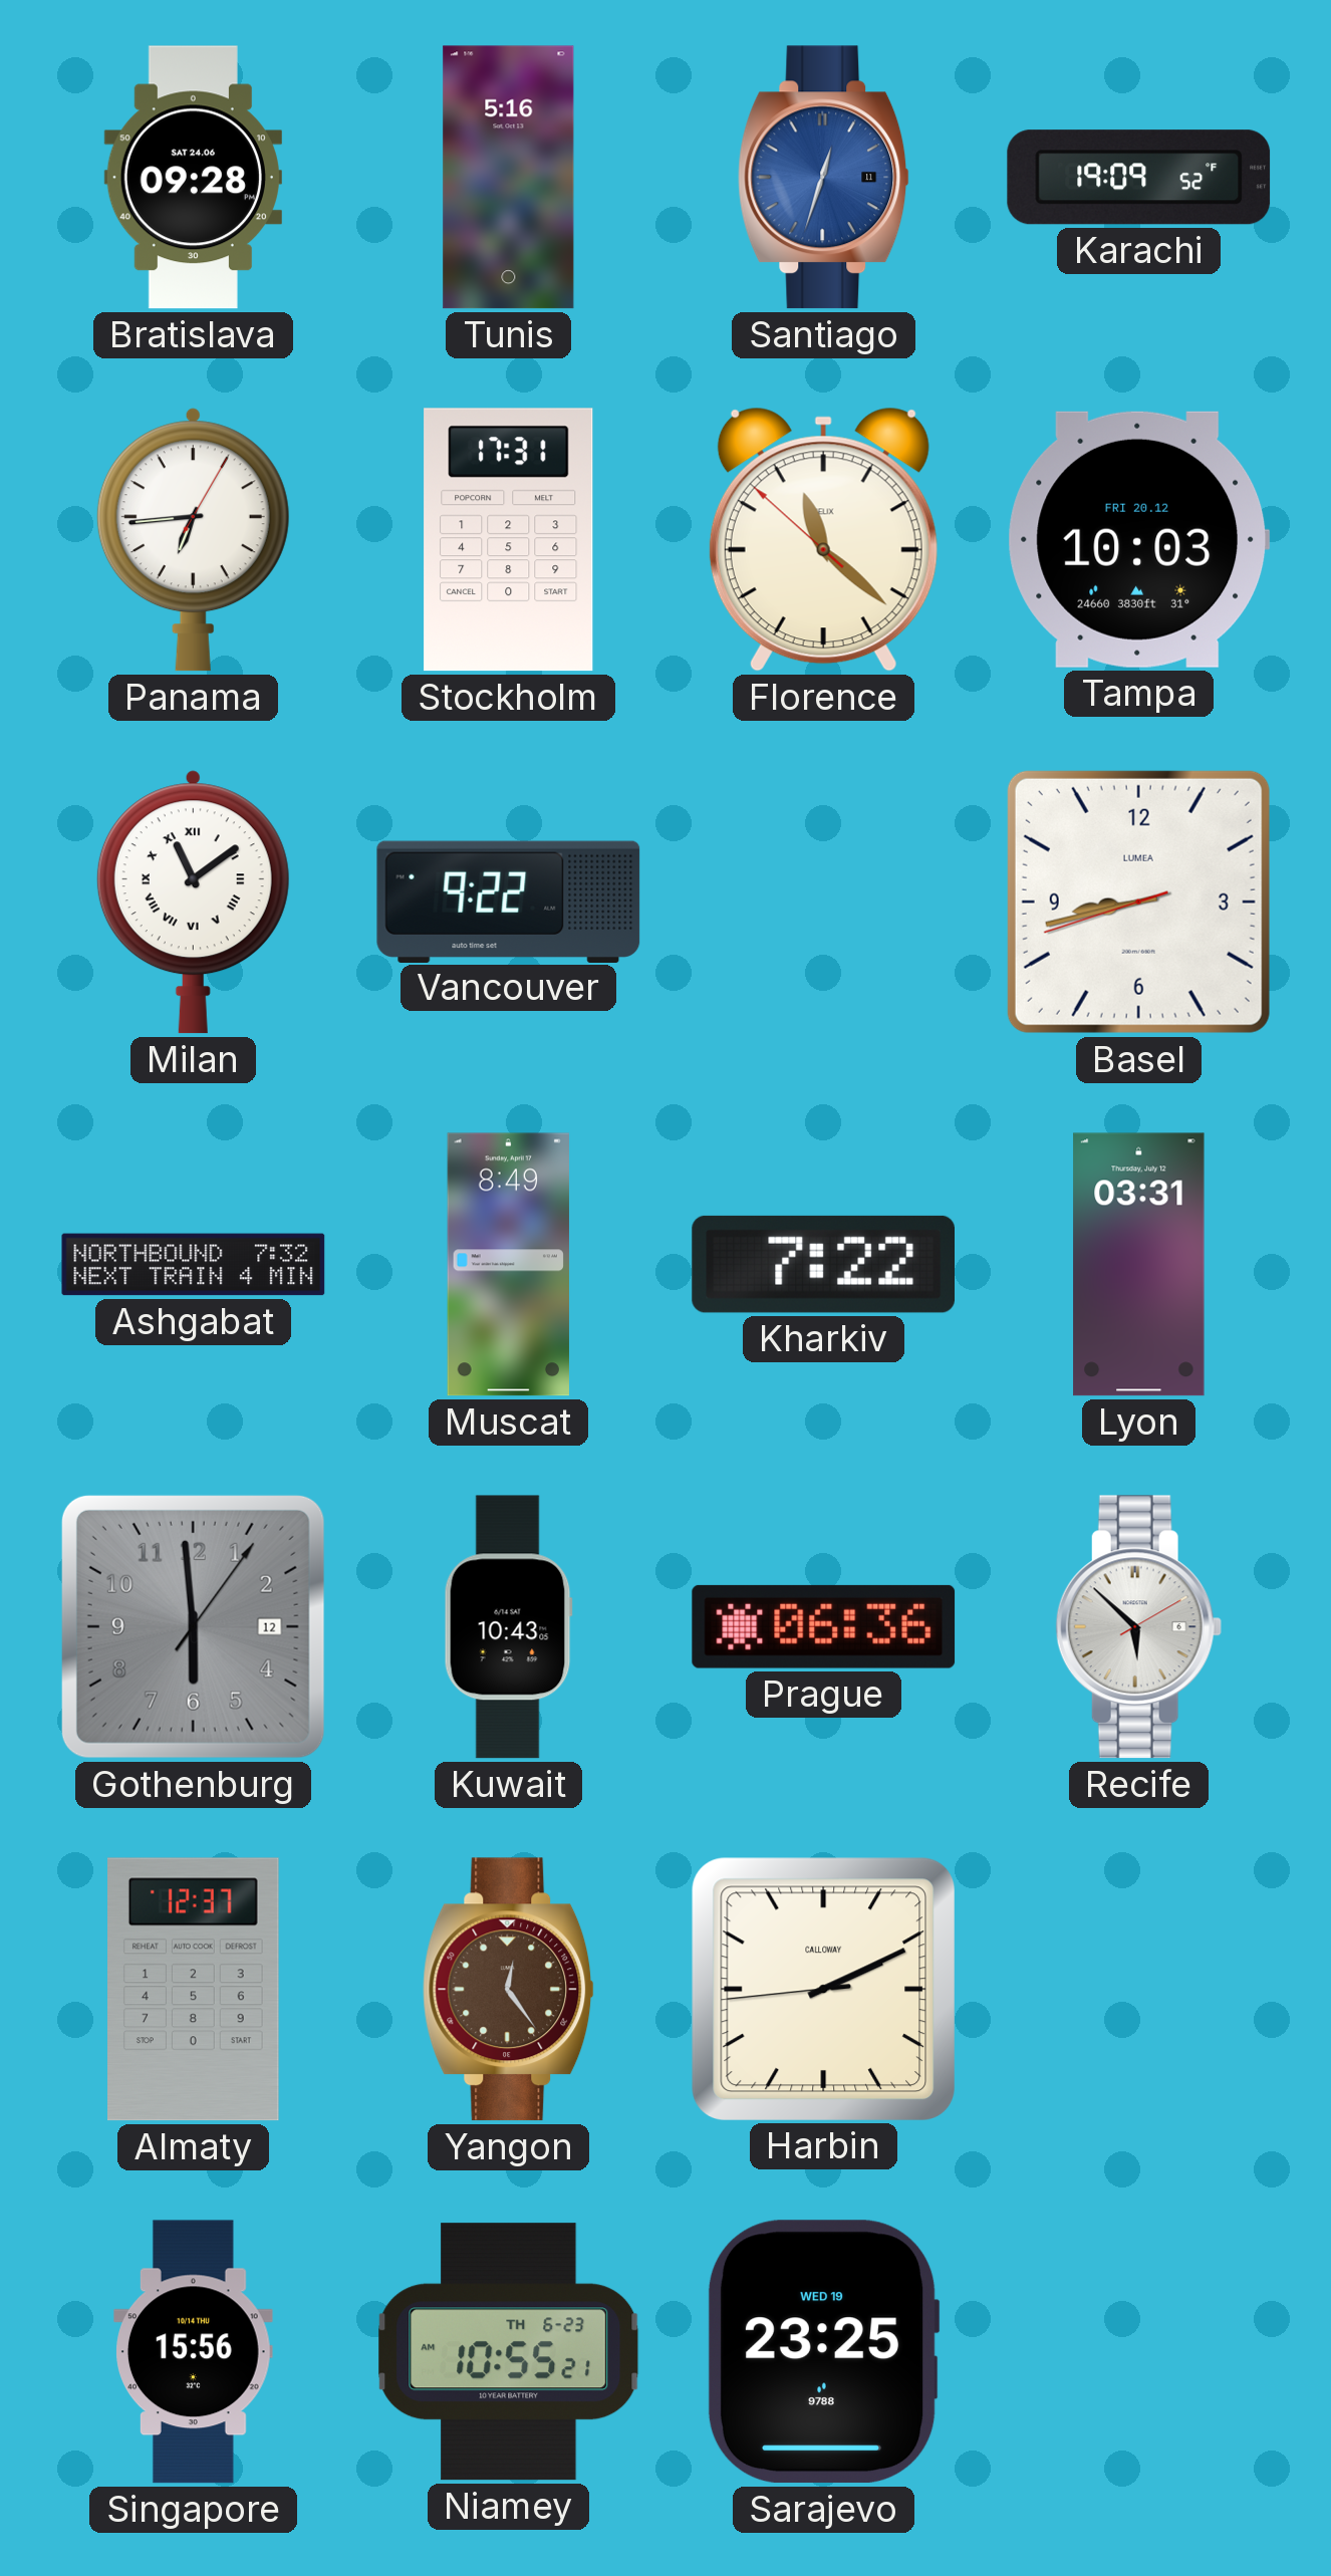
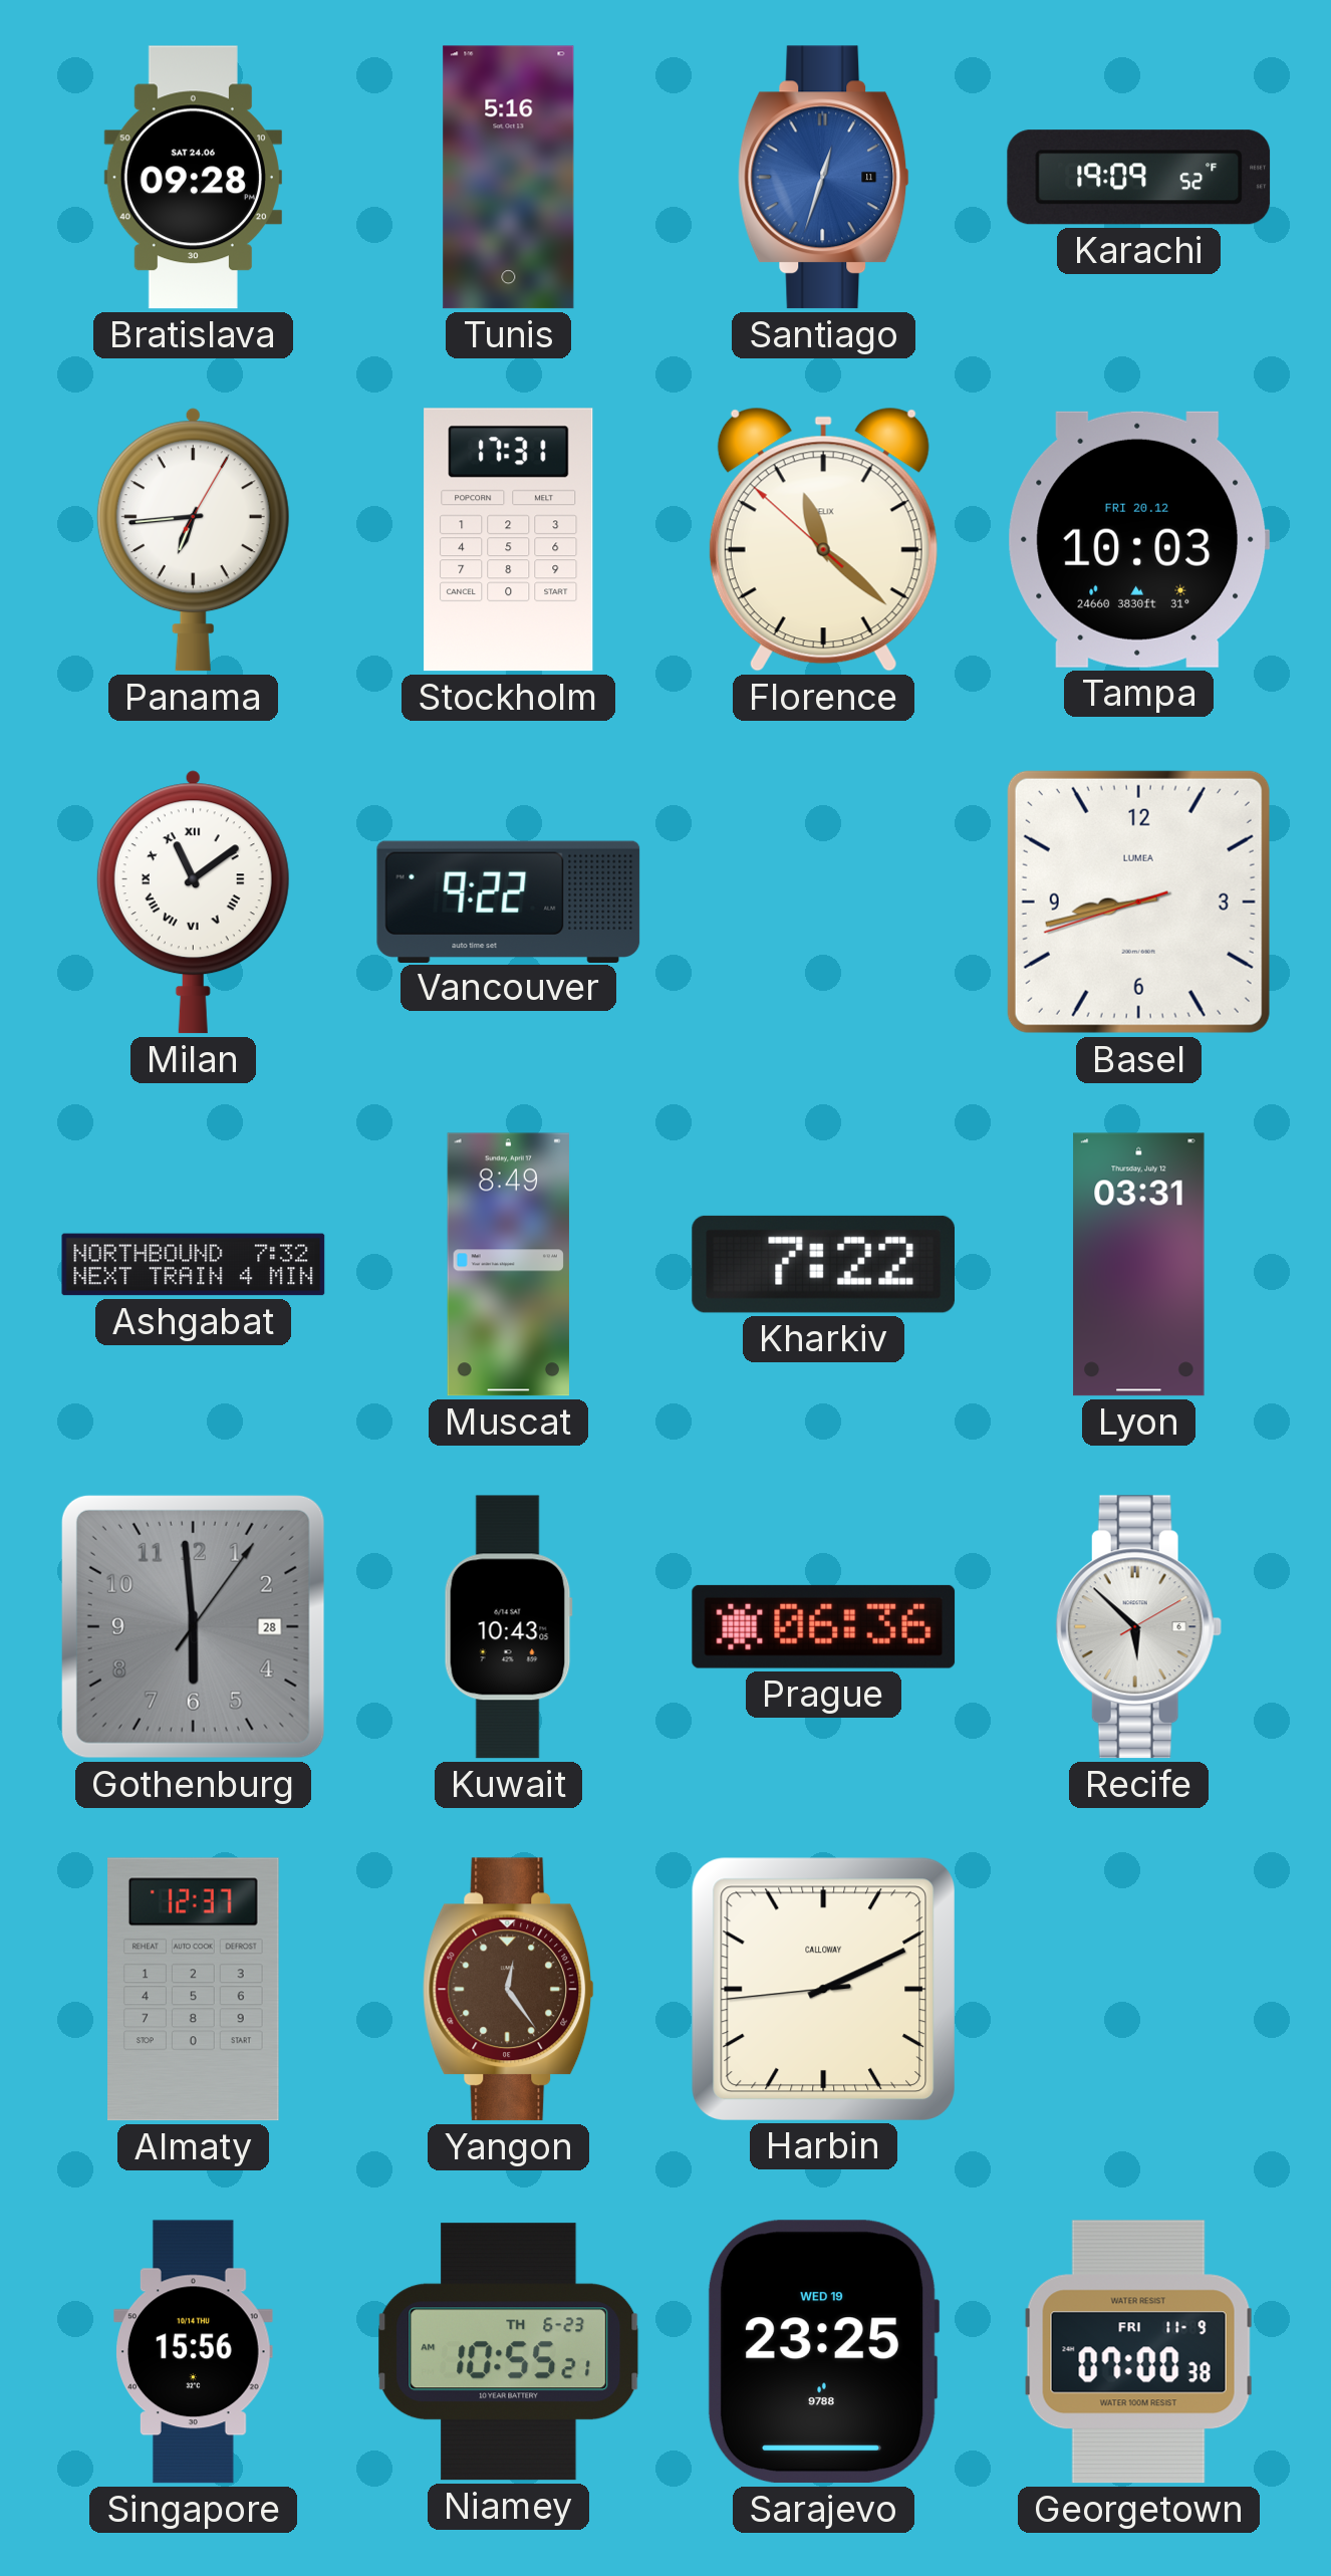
Gothenburg date: 12 -> 28 (193, 1626)
Georgetown: none -> 07:00 (1138, 2352)
